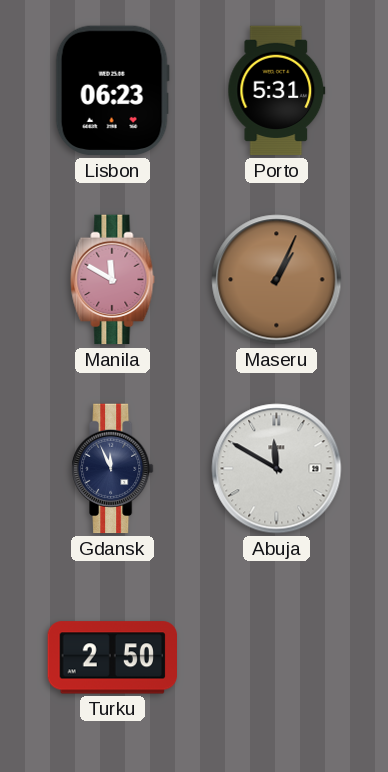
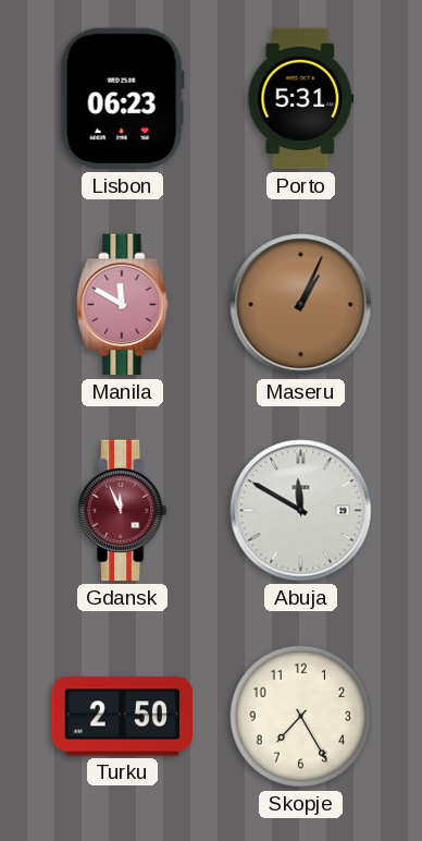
Gdansk dial: navy -> burgundy (123, 511)
Skopje: none -> 7:25 (301, 717)
